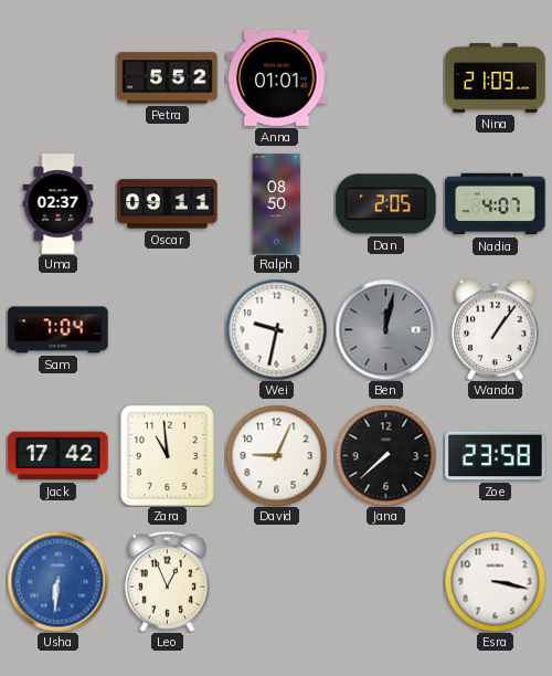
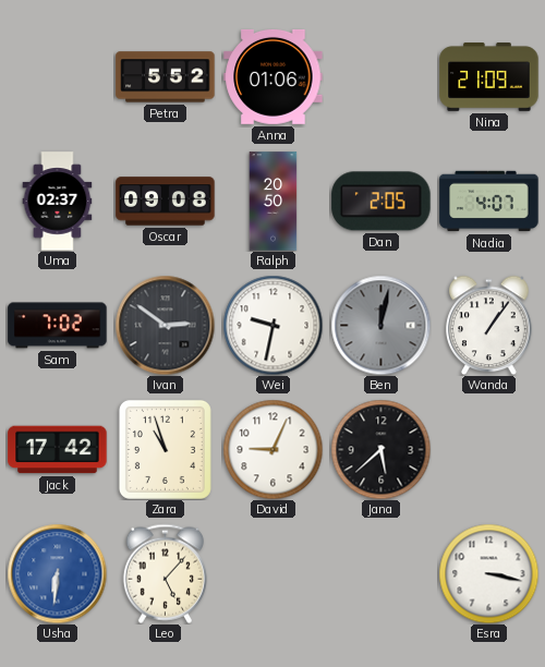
Anna: 01:01 -> 01:06 (274, 76)
Oscar: 09:11 -> 09:08 (166, 202)
Ralph: 08:50 -> 20:50 (274, 202)
Sam: 7:04 -> 7:02 (58, 326)
Ivan: none -> 2:51 (165, 325)
Zara: 10:59 -> 10:57 (165, 449)
Jana: 7:38 -> 5:38 (380, 449)
Zoe: 23:58 -> none (496, 456)
Leo: 12:56 -> 5:07 (165, 573)
